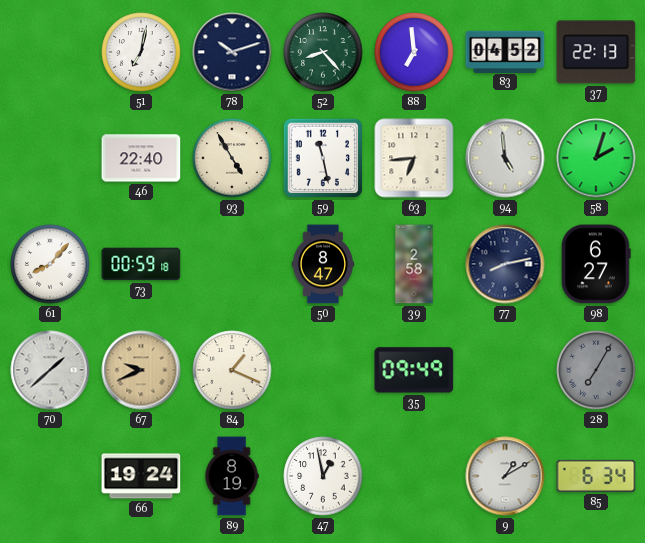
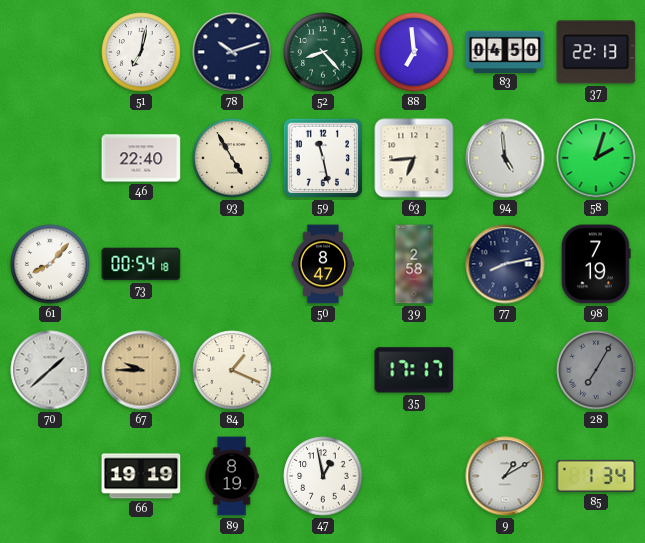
83: 04:52 -> 04:50 (505, 51)
73: 00:59 -> 00:54 (141, 264)
98: 6:27 -> 7:19 (596, 264)
67: 9:41 -> 9:45 (141, 370)
35: 09:49 -> 17:17 (414, 370)
66: 19:24 -> 19:19 (141, 476)
85: 6:34 -> 1:34 (596, 476)
